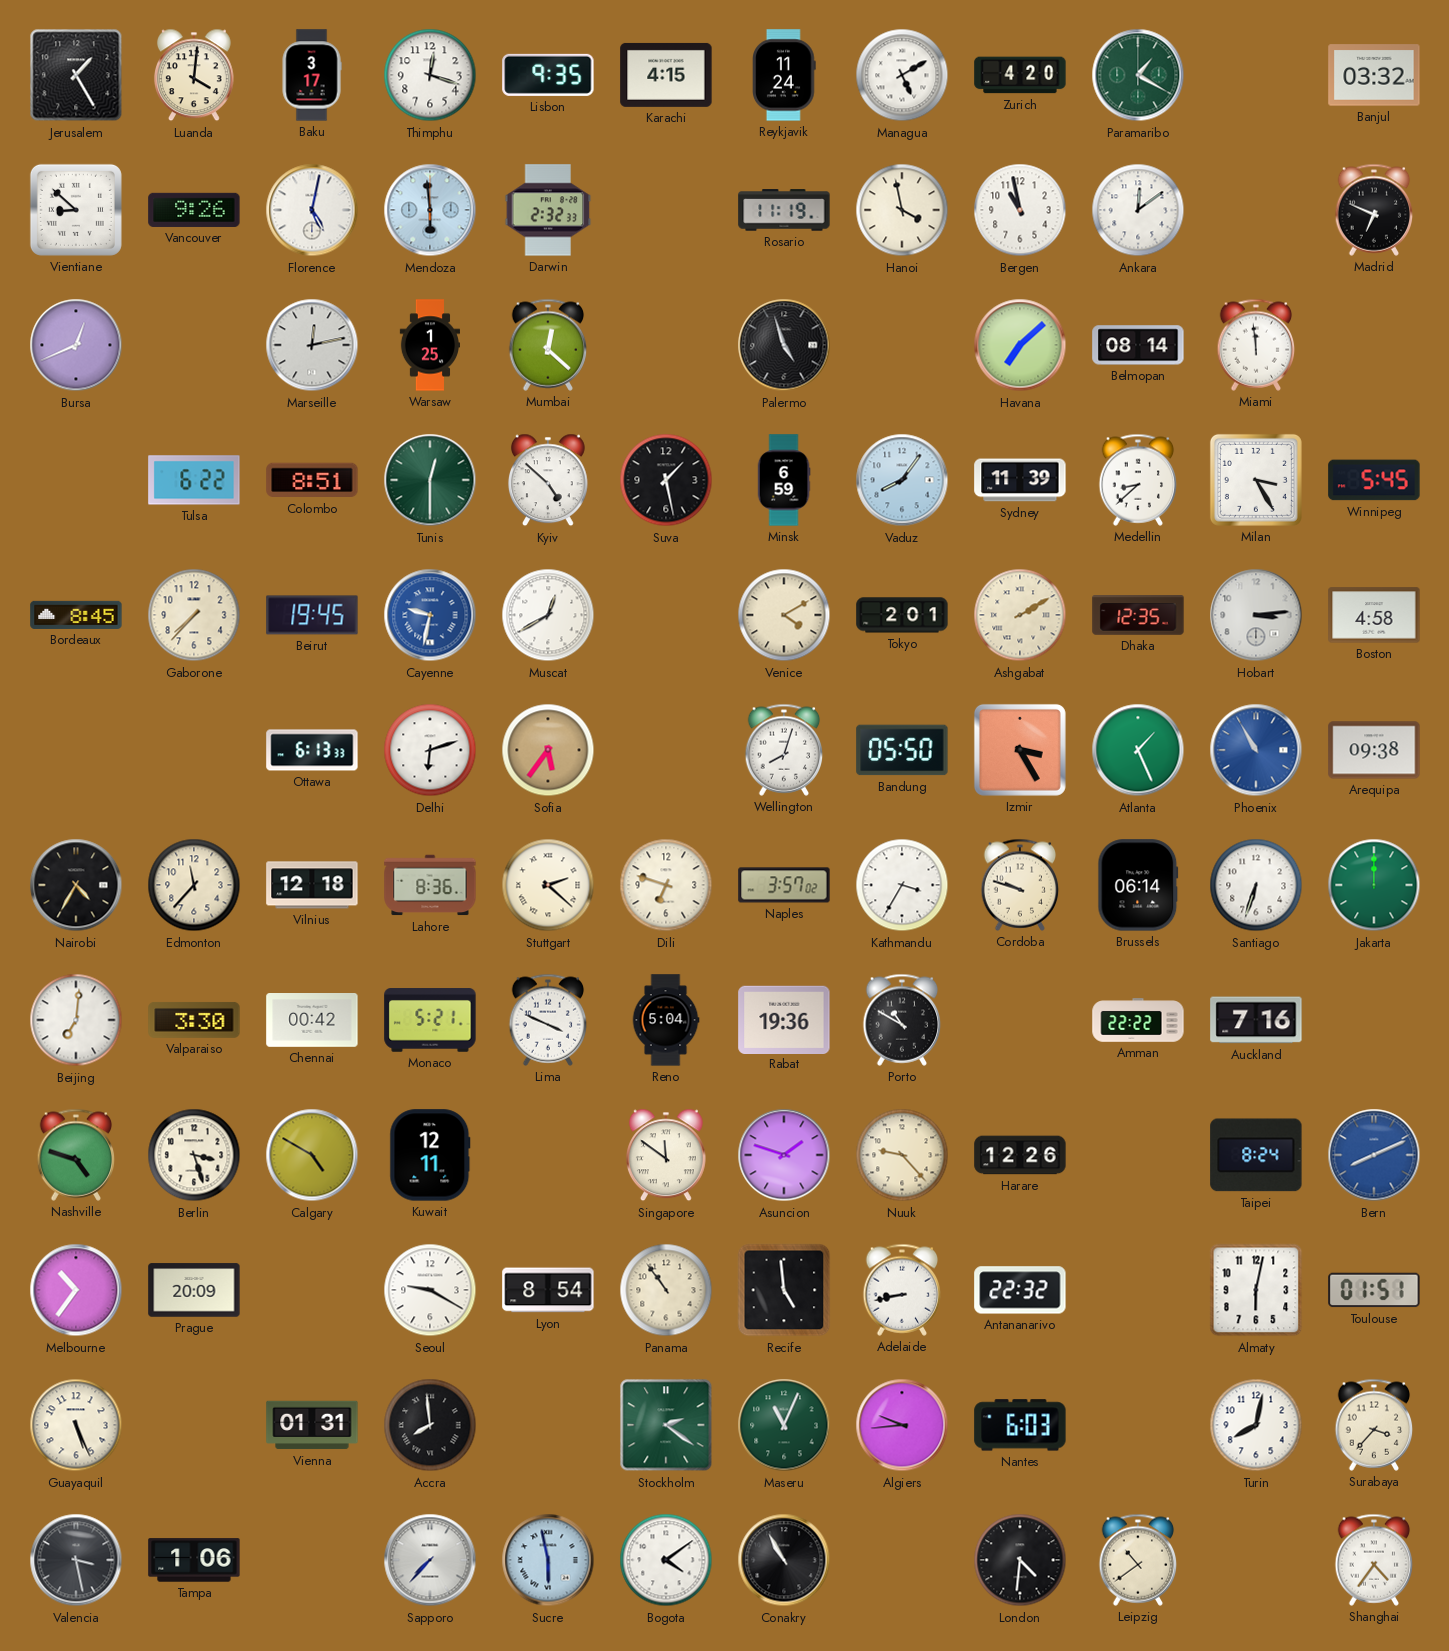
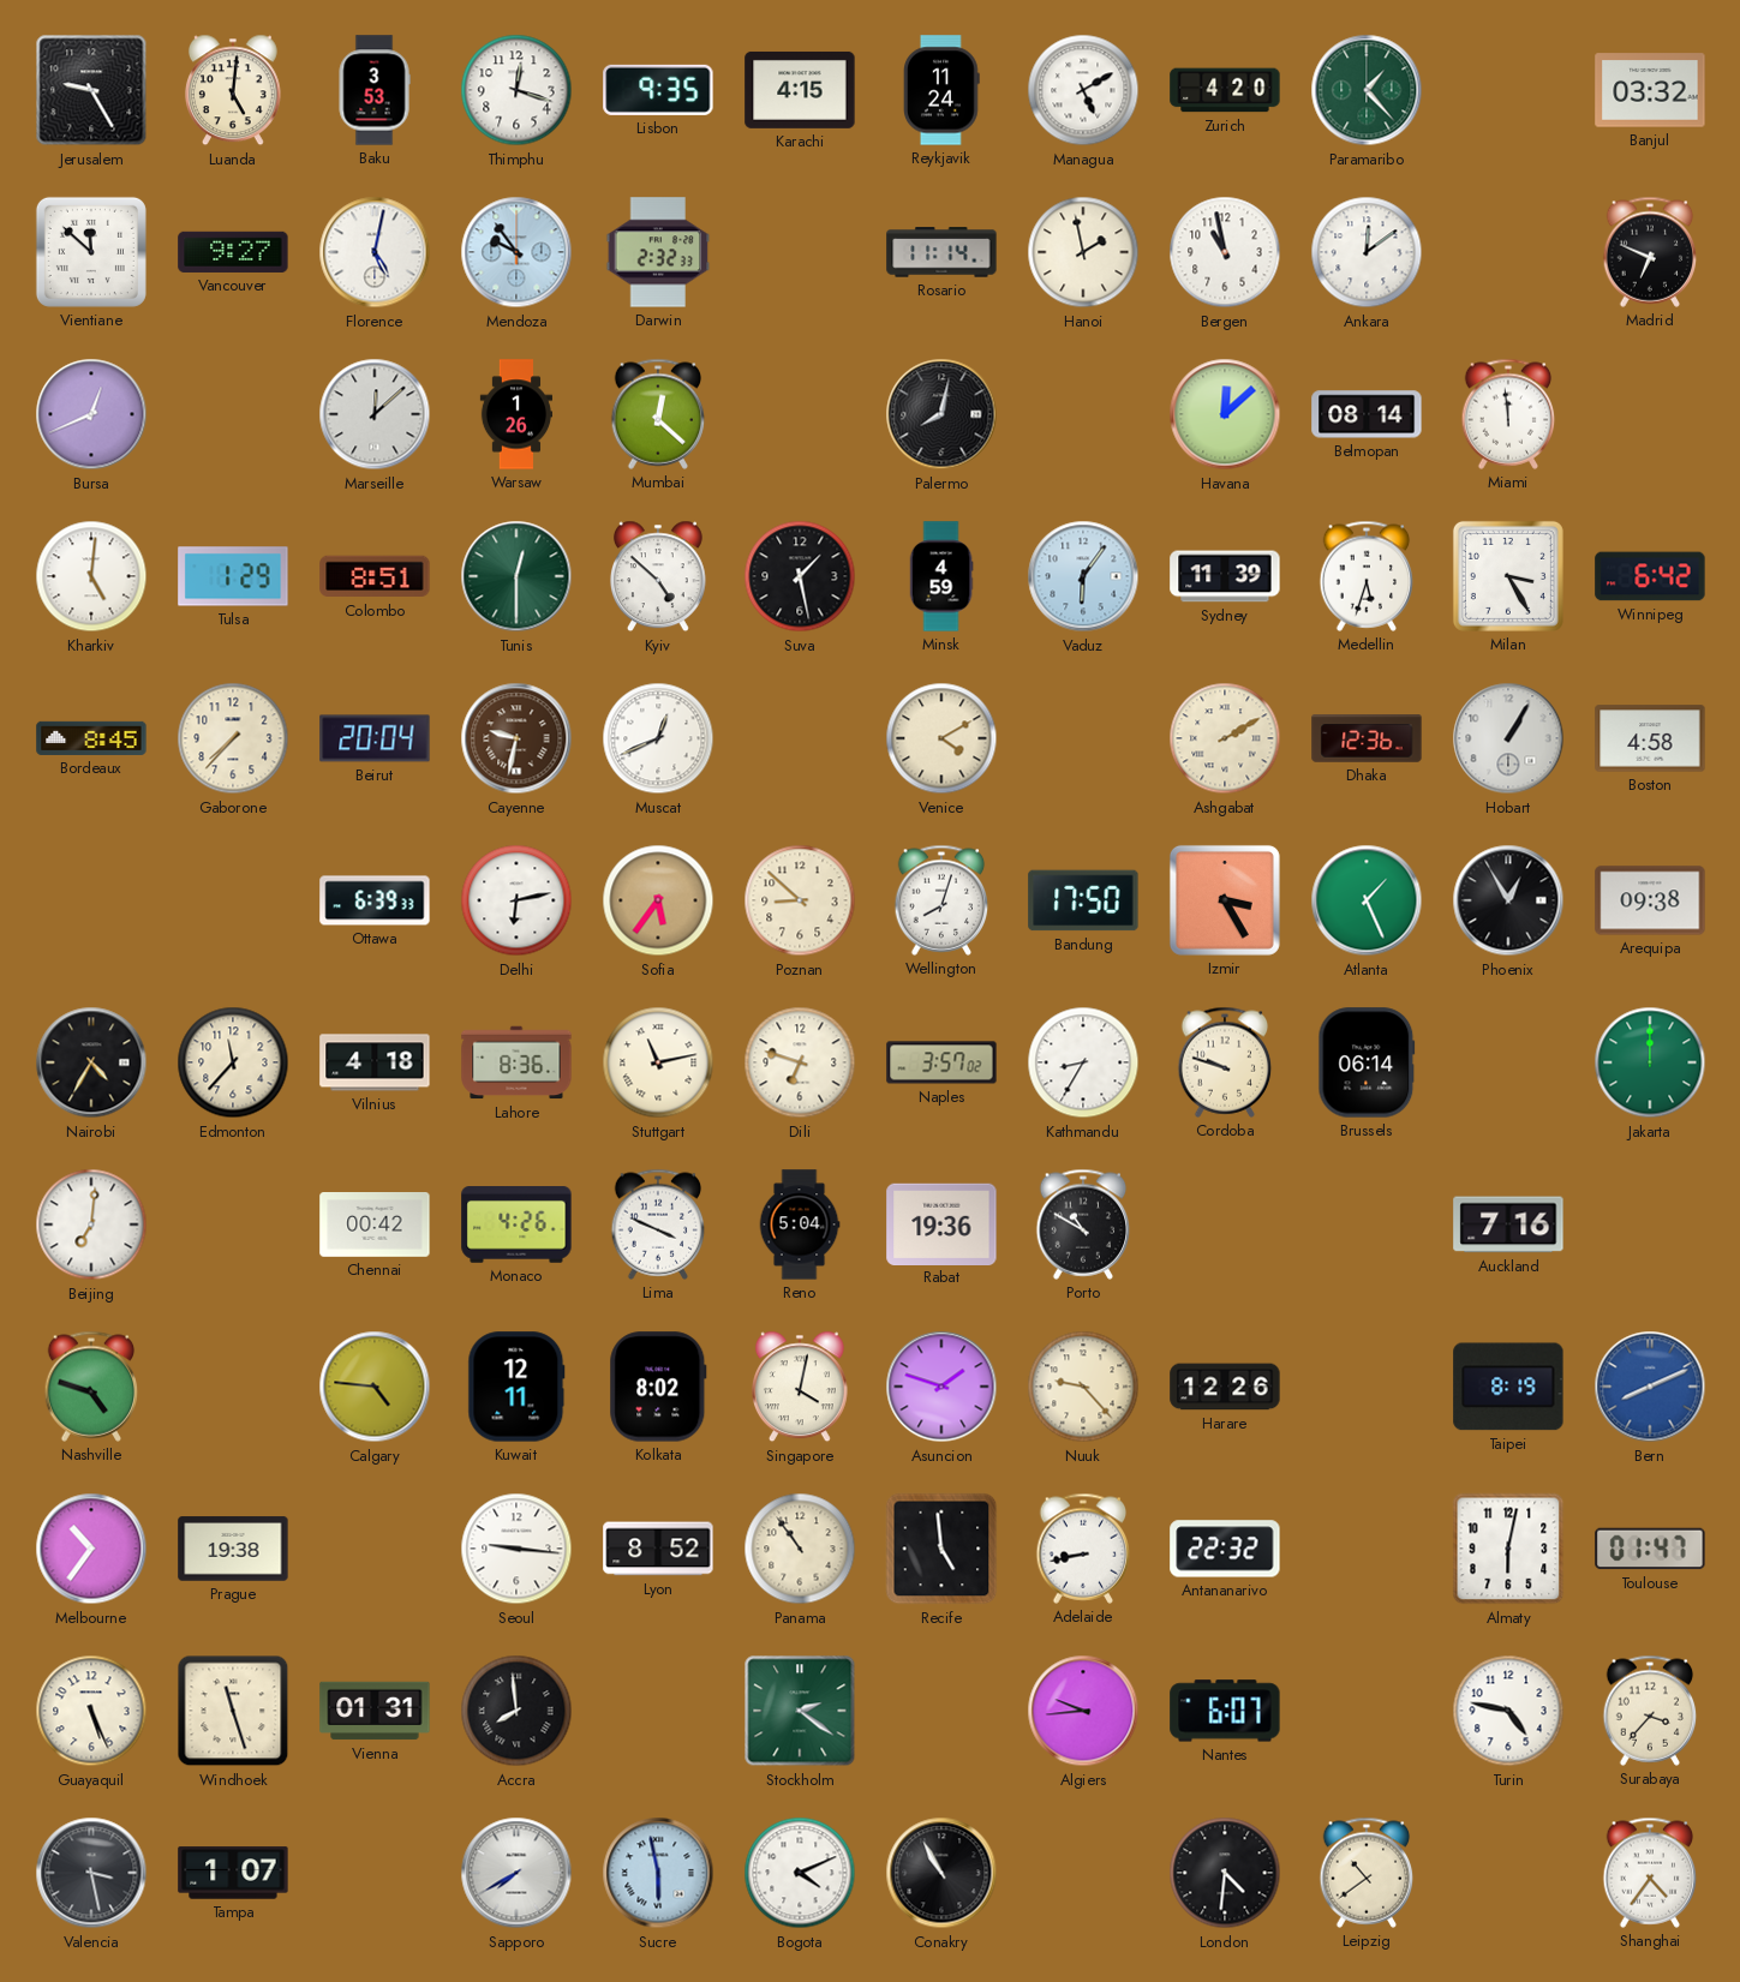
Jerusalem: 1:25 -> 9:25 (91, 90)
Luanda: 4:01 -> 5:01 (233, 90)
Baku: 3:17 -> 3:53 (375, 90)
Paramaribo: 1:20 -> 1:23 (1367, 90)
Vientiane: 8:52 -> 11:52 (91, 252)
Vancouver: 9:26 -> 9:27 (233, 252)
Mendoza: 5:59 -> 9:54 (516, 252)
Rosario: 11:19 -> 11:14 (941, 252)
Hanoi: 3:58 -> 1:58 (1083, 252)
Marseille: 12:13 -> 12:08 (375, 414)
Warsaw: 1:25 -> 1:26 (515, 414)
Palermo: 4:57 -> 8:02 (941, 414)
Havana: 7:08 -> 12:08 (1225, 414)
Kharkiv: none -> 5:01 (91, 576)
Tulsa: 6:22 -> 1:29 (233, 576)
Minsk: 6:59 -> 4:59 (941, 576)
Vaduz: 8:06 -> 6:06 (1083, 576)
Medellin: 8:38 -> 5:33 (1367, 576)
Winnipeg: 5:45 -> 6:42 (1650, 576)
Beirut: 19:45 -> 20:04 (375, 738)
Cayenne dial: blue -> brown (516, 738)
Muscat: 12:40 -> 12:41 (658, 738)
Tokyo: 2:01 -> none (902, 615)
Dhaka: 12:35 -> 12:36 (1367, 738)
Hobart: 3:14 -> 1:05 (1508, 738)
Ottawa: 6:13 -> 6:39 (375, 900)
Delhi: 6:12 -> 6:13 (516, 900)
Poznan: none -> 8:52 (800, 900)
Bandung: 05:50 -> 17:50 (1083, 900)
Phoenix: 10:55 -> 12:55 (1508, 900)
Phoenix dial: blue -> black (1508, 900)
Vilnius: 12:18 -> 4:18 (375, 1062)
Stuttgart: 2:22 -> 11:13 (658, 1062)
Kathmandu: 3:35 -> 8:35 (1083, 1062)
Santiago: 6:33 -> none (1256, 885)
Valparaiso: 3:30 -> none (194, 1020)
Monaco: 5:21 -> 4:26 (516, 1224)
Amman: 22:22 -> none (1138, 1020)
Berlin: 3:27 -> none (194, 1155)
Calgary: 4:50 -> 4:46 (375, 1387)
Kolkata: none -> 8:02 (658, 1387)
Singapore: 11:51 -> 4:02 (800, 1387)
Taipei: 8:24 -> 8:19 (1508, 1387)
Prague: 20:09 -> 19:38 (233, 1549)
Seoul: 9:20 -> 9:16 (516, 1549)
Lyon: 8:54 -> 8:52 (658, 1549)
Toulouse: 01:51 -> 01:47 (1650, 1549)
Windhoek: none -> 11:27 (233, 1711)
Maseru: 11:04 -> none (784, 1425)
Nantes: 6:03 -> 6:07 (1225, 1711)
Turin: 8:02 -> 4:47 (1508, 1711)
Tampa: 1:06 -> 1:07 (233, 1873)
Sapporo: 7:37 -> 7:40 (516, 1873)
Bogota: 4:09 -> 4:11 (800, 1873)
